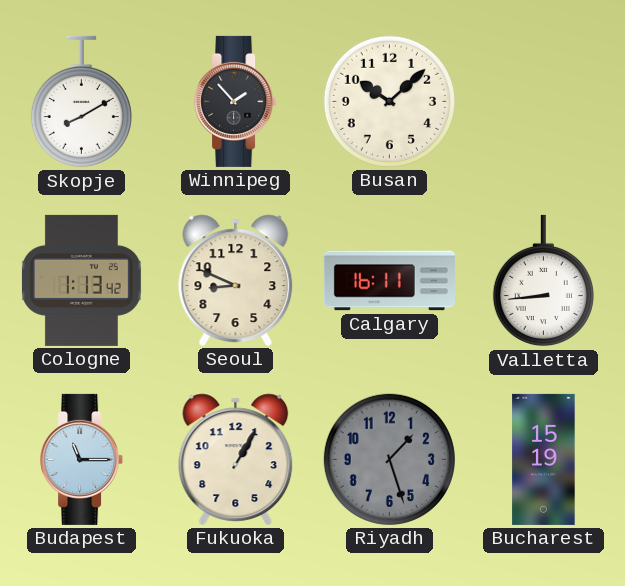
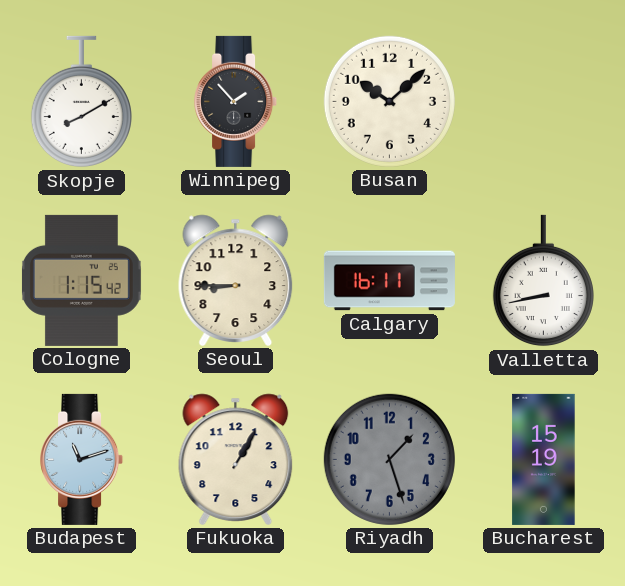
Cologne: 1:13 -> 1:15 (81, 280)
Seoul: 8:49 -> 8:45 (236, 280)
Valletta: 8:44 -> 8:43 (543, 281)
Budapest: 11:15 -> 11:12 (82, 459)
